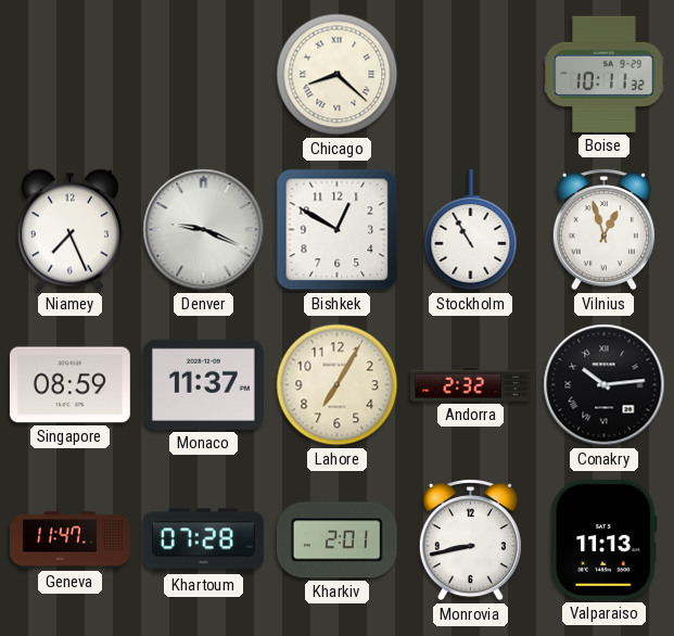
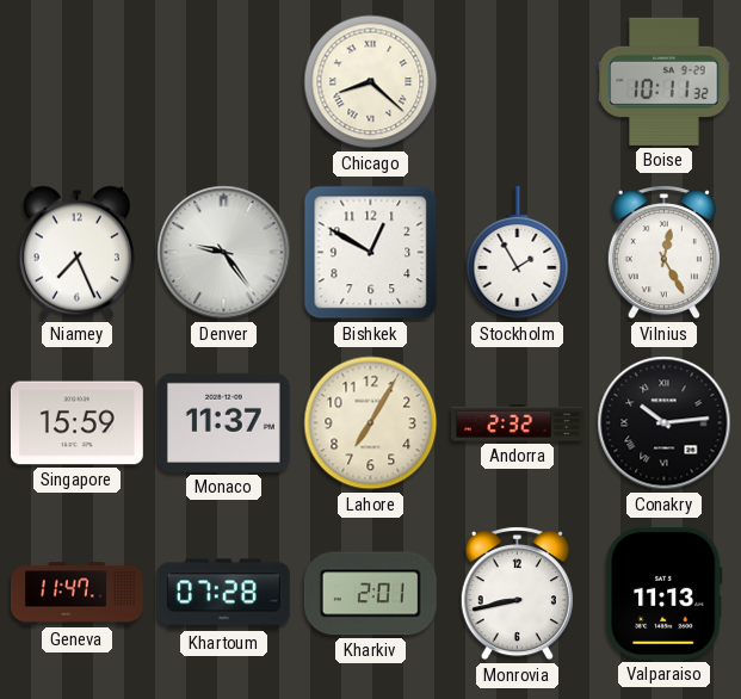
Denver: 9:19 -> 9:24 (224, 253)
Stockholm: 10:55 -> 1:55 (518, 253)
Vilnius: 12:57 -> 12:25 (663, 253)
Singapore: 08:59 -> 15:59 (76, 423)
